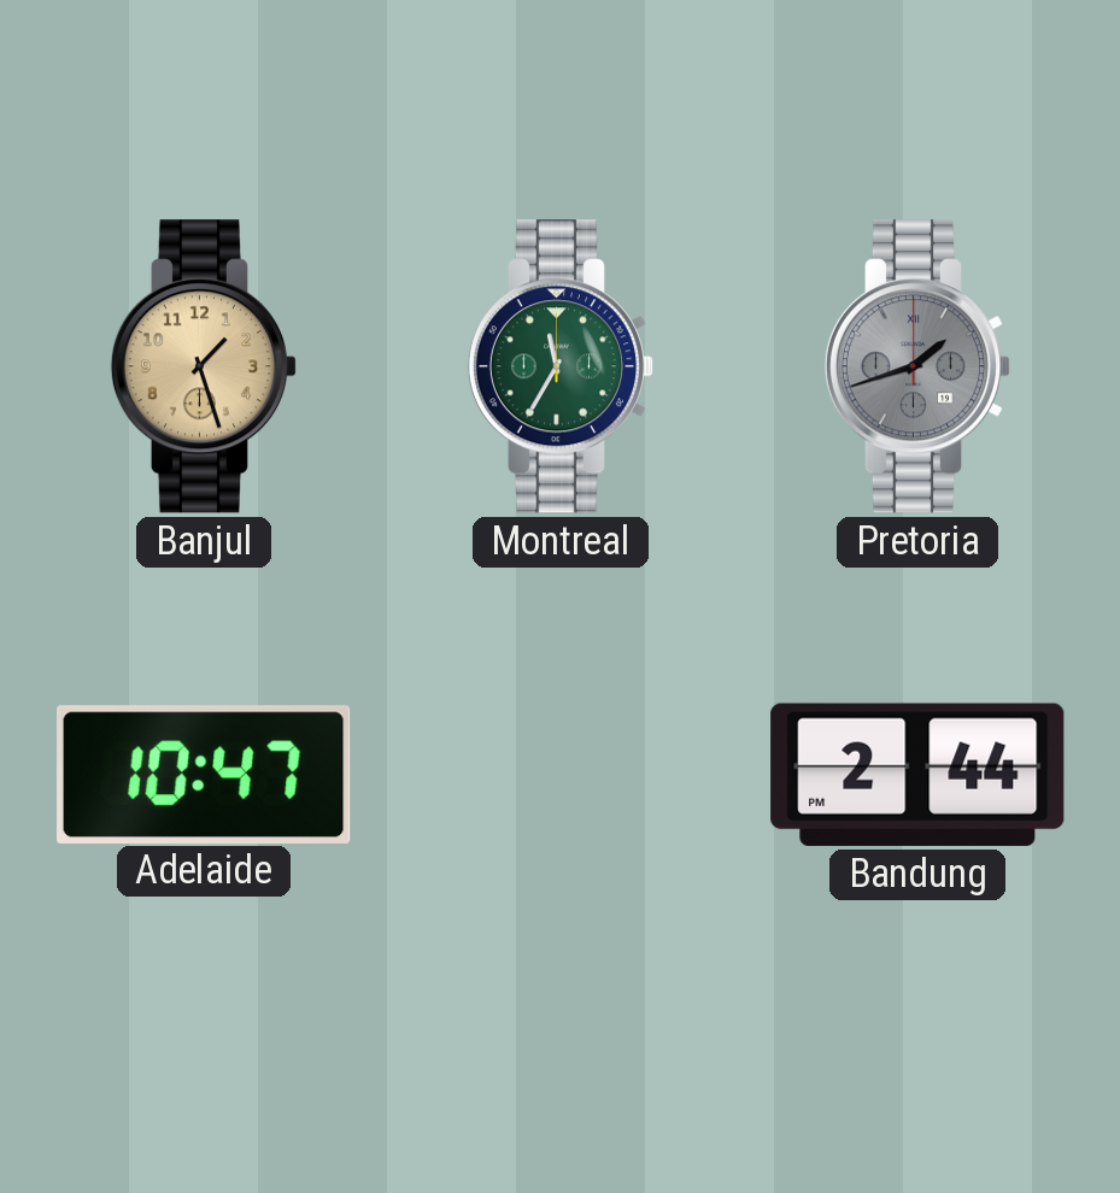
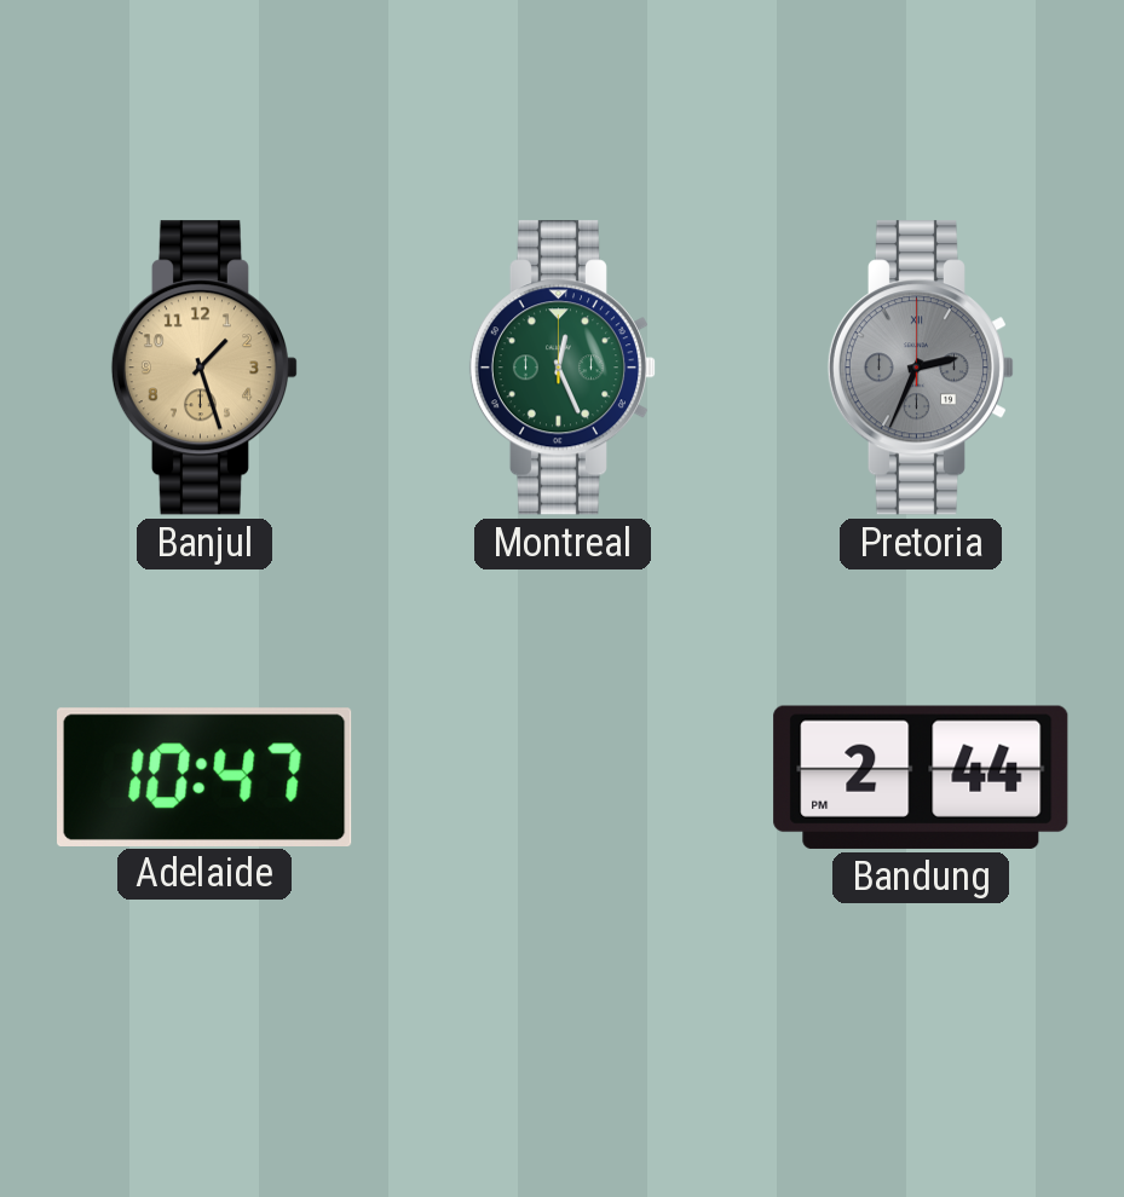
Montreal: 11:35 -> 12:26 (561, 368)
Pretoria: 1:42 -> 2:34 (920, 368)
